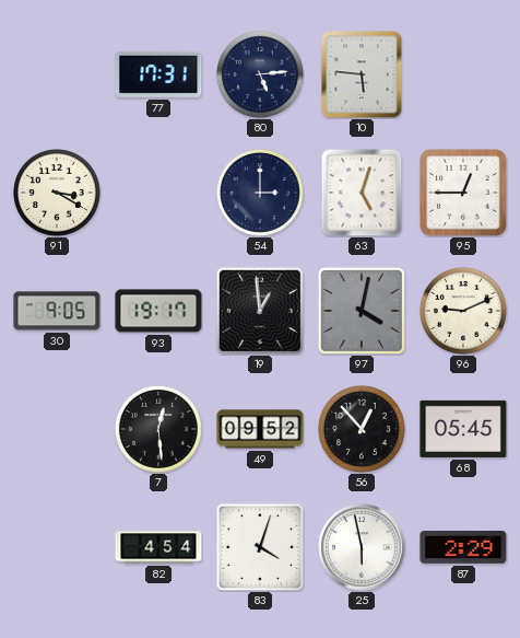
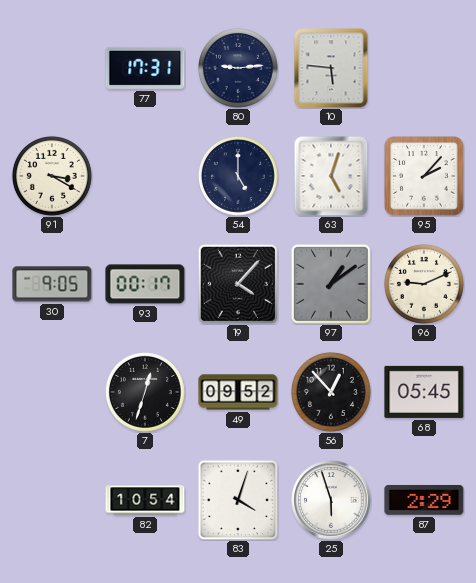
80: 5:14 -> 9:14 (238, 68)
54: 3:00 -> 5:00 (238, 176)
95: 12:45 -> 2:07 (424, 176)
93: 19:17 -> 00:17 (145, 284)
19: 12:59 -> 4:07 (238, 284)
97: 4:02 -> 1:09 (331, 284)
7: 12:29 -> 12:33 (145, 392)
82: 4:54 -> 10:54 (145, 500)
25: 5:58 -> 5:57 (331, 500)
